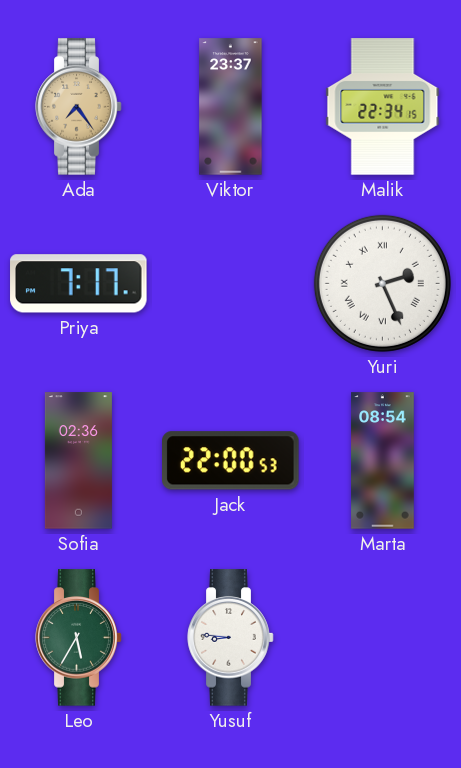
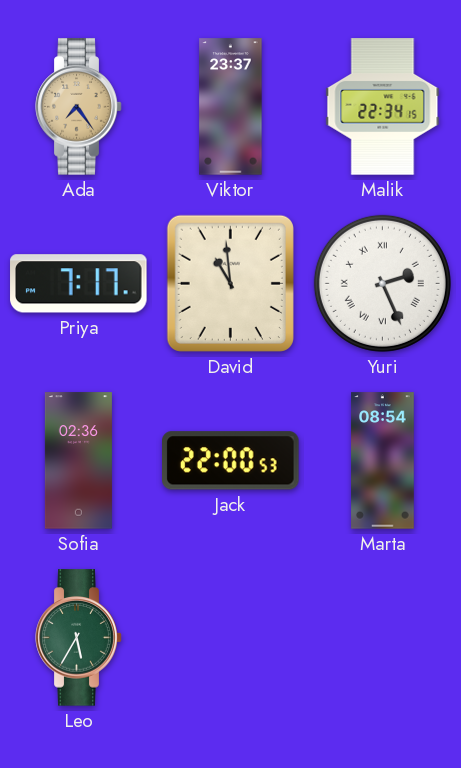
David: none -> 10:59 (230, 283)
Yusuf: 8:46 -> none (231, 638)
